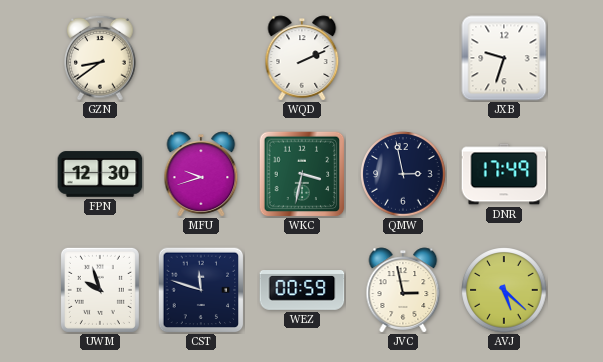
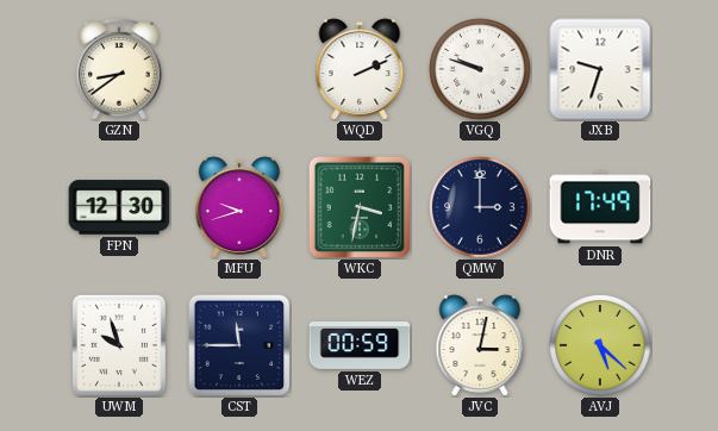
VGQ: none -> 9:48 (480, 69)
QMW: 2:58 -> 3:00 (480, 207)
CST: 11:48 -> 11:45 (239, 345)
JVC: 2:58 -> 3:02 (480, 345)
